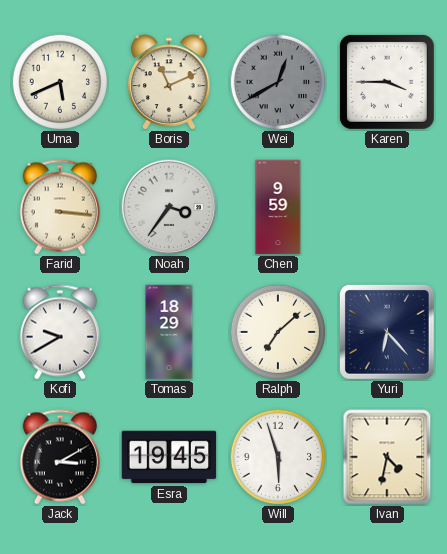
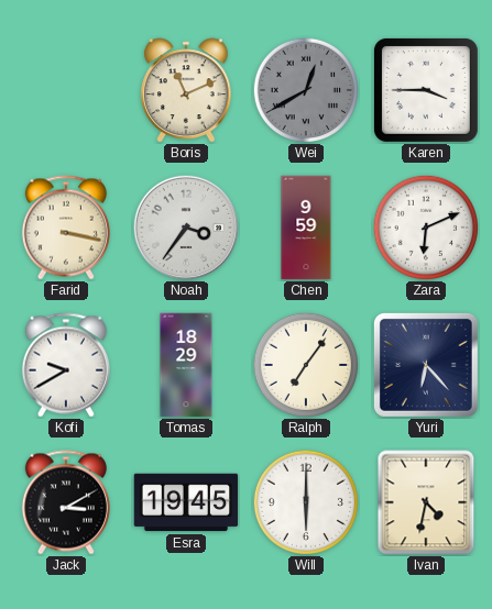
Uma: 5:41 -> none (59, 81)
Farid: 3:16 -> 3:17 (66, 228)
Zara: none -> 6:11 (425, 226)
Ralph: 7:08 -> 7:06 (305, 364)
Will: 5:57 -> 6:00 (305, 501)
